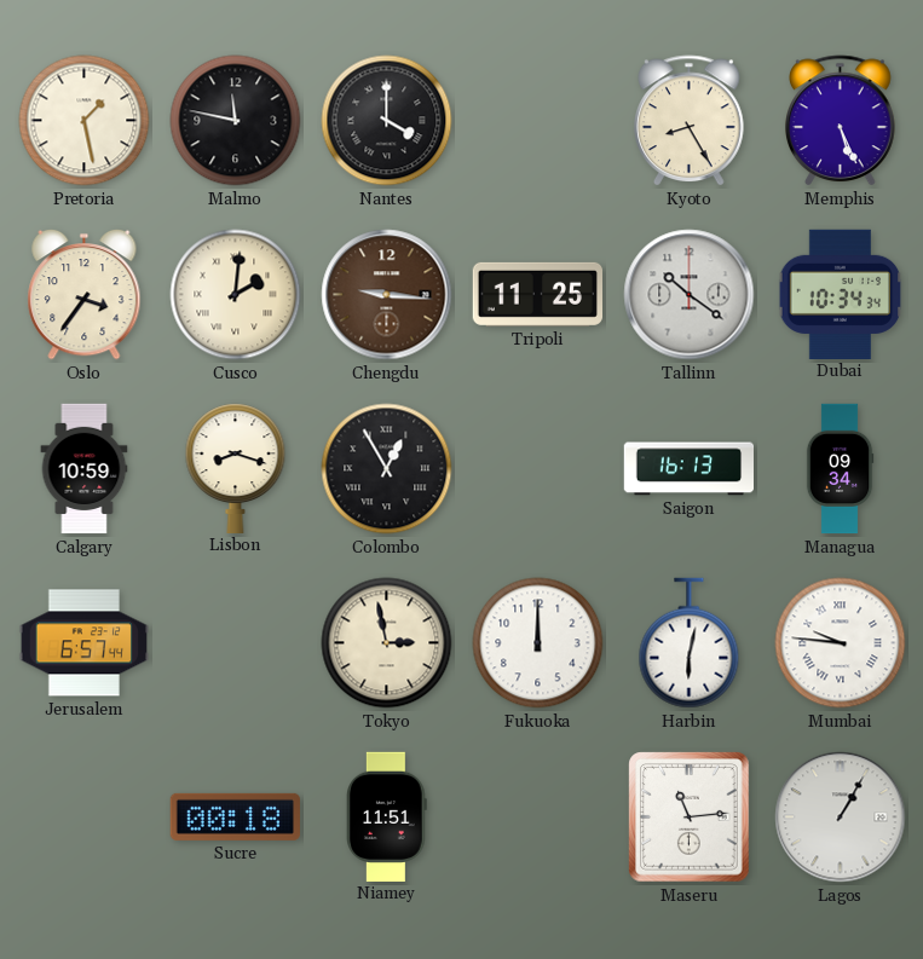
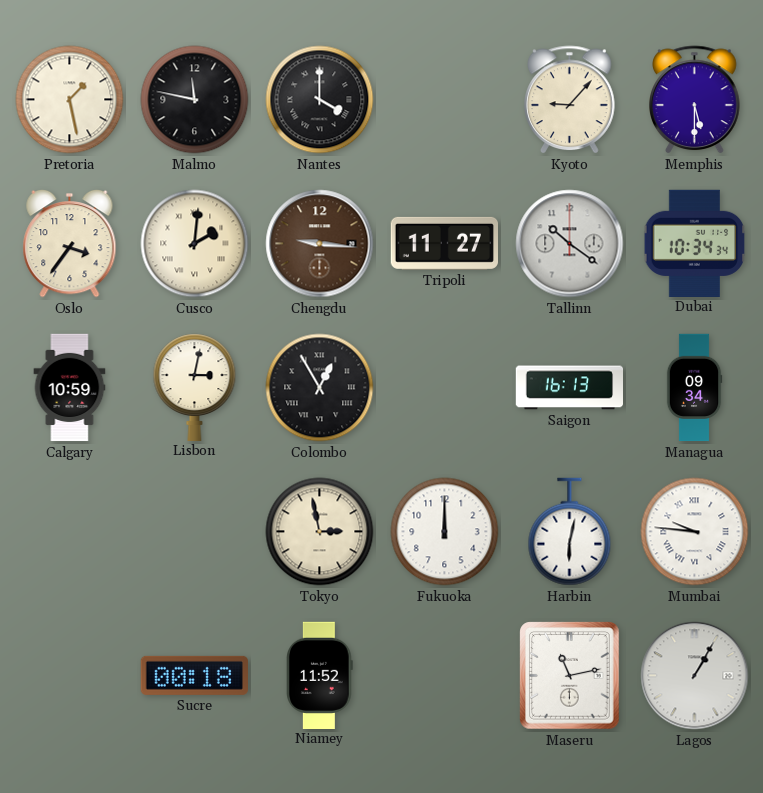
Kyoto: 8:25 -> 9:07 (570, 100)
Memphis: 5:26 -> 5:30 (695, 100)
Tripoli: 11:25 -> 11:27 (444, 243)
Lisbon: 8:18 -> 3:02 (195, 387)
Jerusalem: 6:57 -> none (83, 643)
Niamey: 11:51 -> 11:52 (320, 675)
Maseru: 11:14 -> 11:13 (570, 676)
